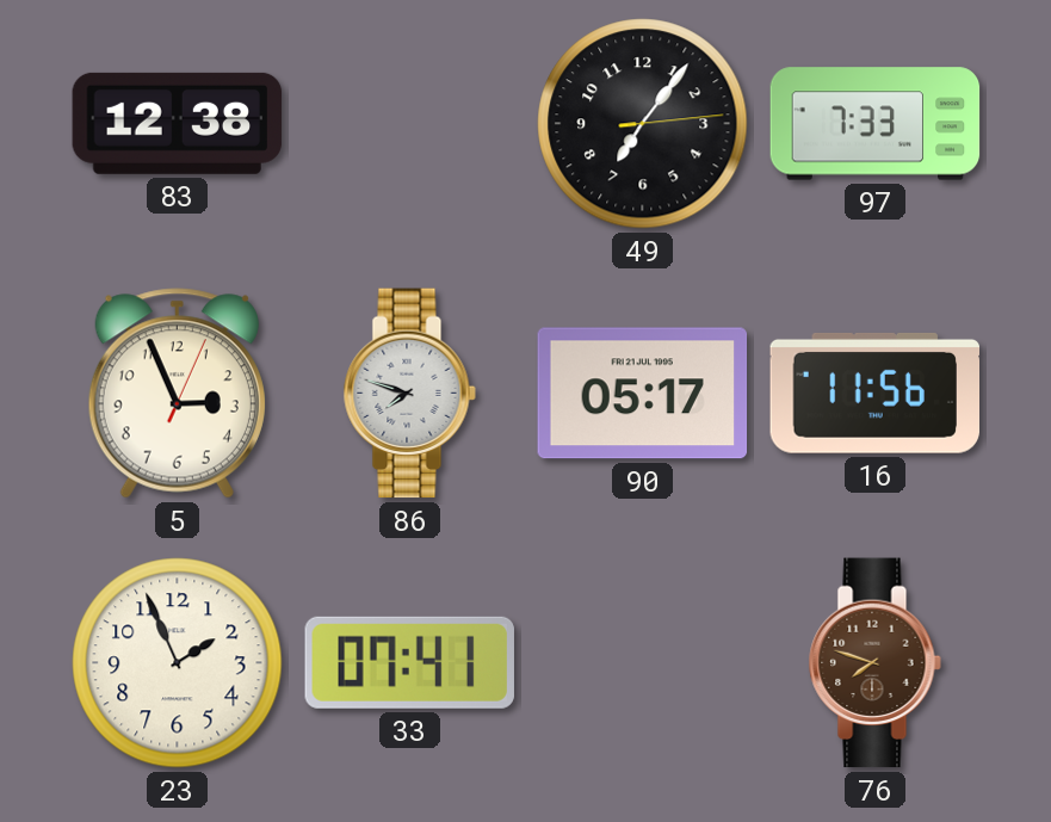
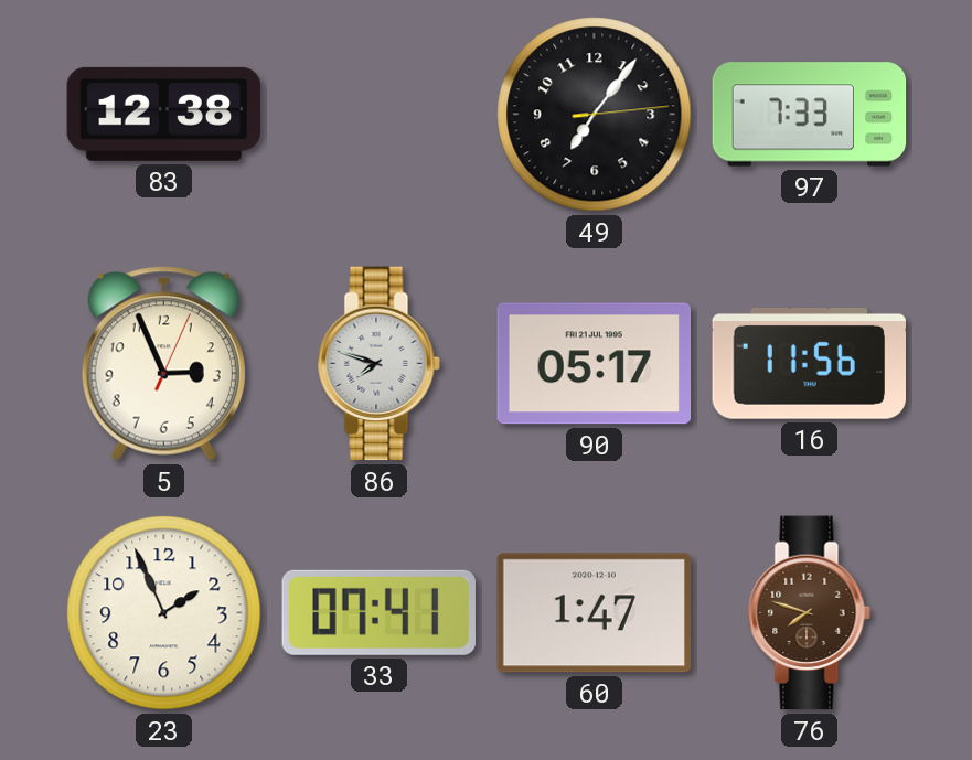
60: none -> 1:47 (595, 613)
